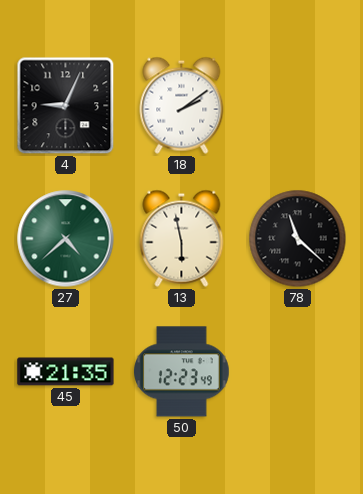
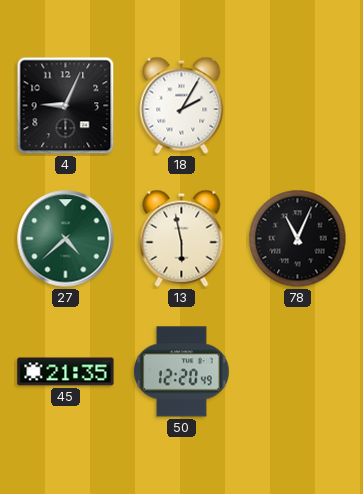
18: 2:09 -> 2:05 (182, 105)
78: 11:22 -> 11:04 (298, 239)
50: 12:23 -> 12:20 (182, 372)
